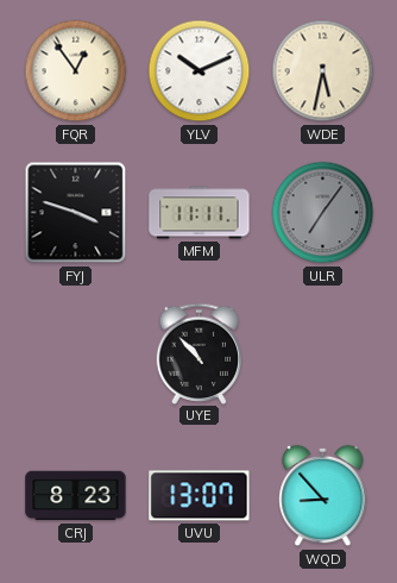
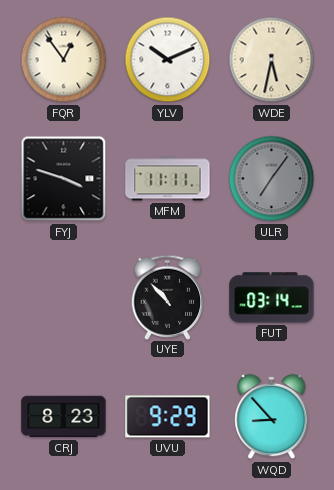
FUT: none -> 03:14 (272, 298)
UVU: 13:07 -> 9:29 (168, 417)
